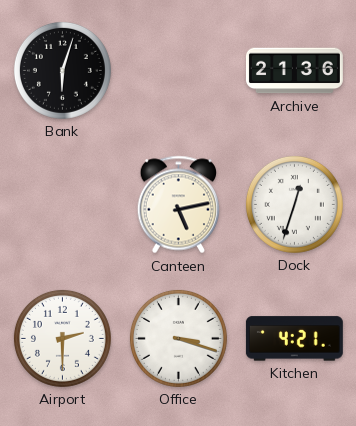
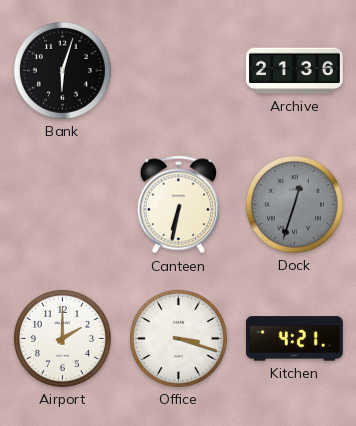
Canteen: 5:13 -> 6:32 (178, 205)
Dock dial: white -> grey (294, 204)
Airport: 2:30 -> 2:00 (62, 338)
